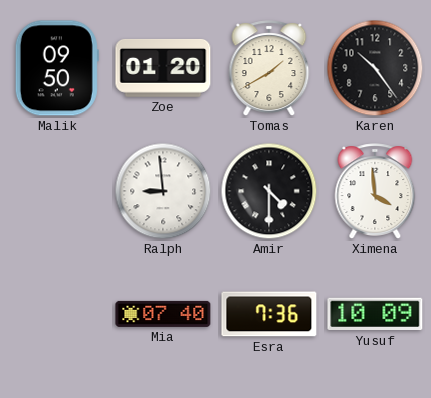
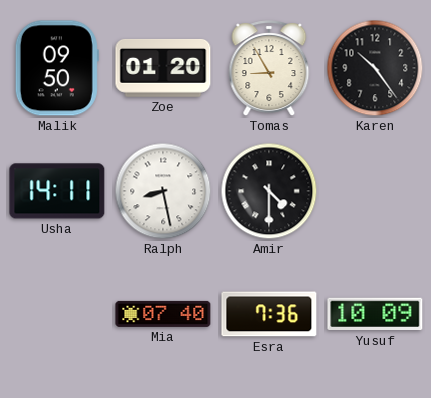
Tomas: 1:40 -> 8:55 (269, 68)
Usha: none -> 14:11 (57, 191)
Ralph: 8:59 -> 8:28 (163, 191)
Ximena: 3:59 -> none (375, 191)
